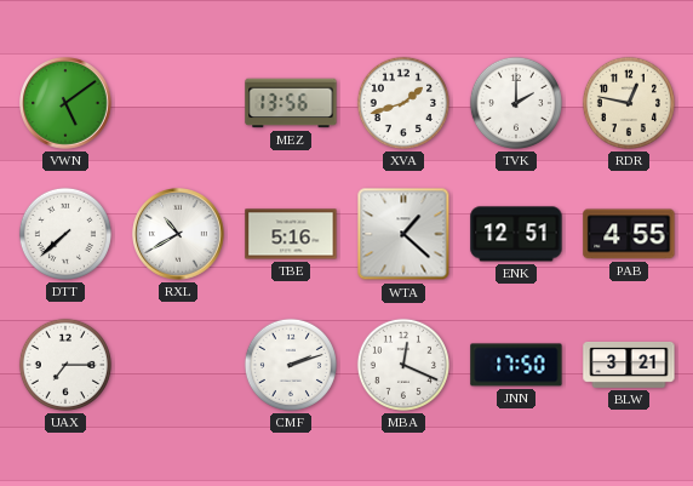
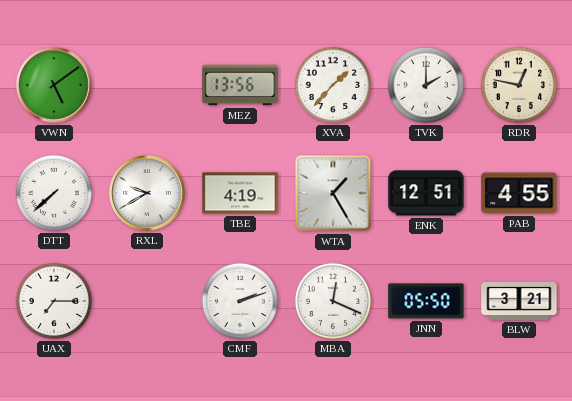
XVA: 1:42 -> 1:37 (333, 85)
RXL: 10:40 -> 9:40 (147, 193)
TBE: 5:16 -> 4:19 (240, 193)
WTA: 1:22 -> 1:25 (333, 193)
JNN: 17:50 -> 05:50 (426, 301)
